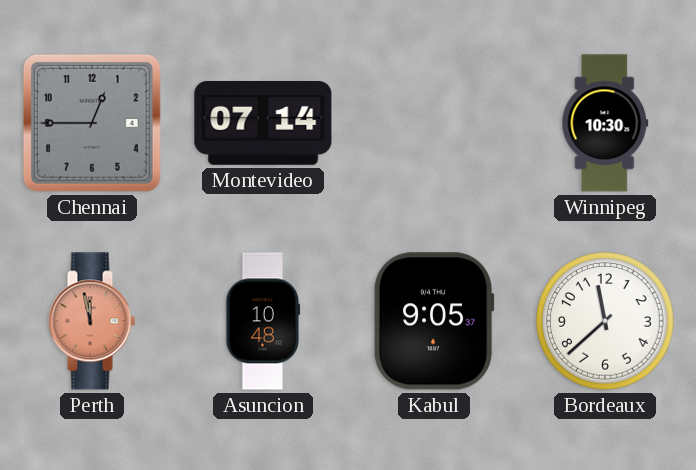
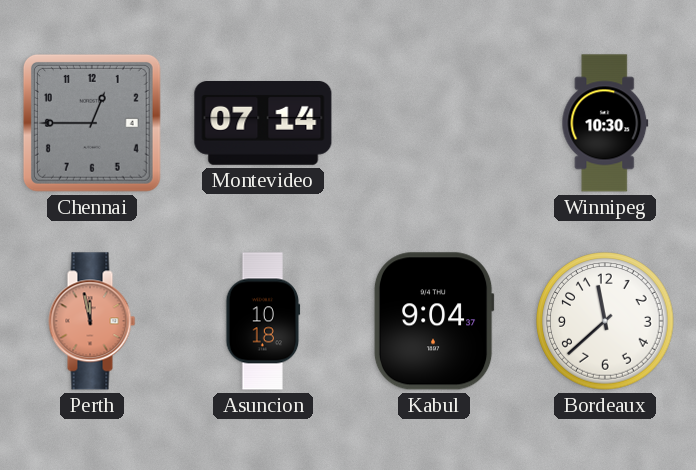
Asuncion: 10:48 -> 10:18 (263, 321)
Kabul: 9:05 -> 9:04 (434, 321)
